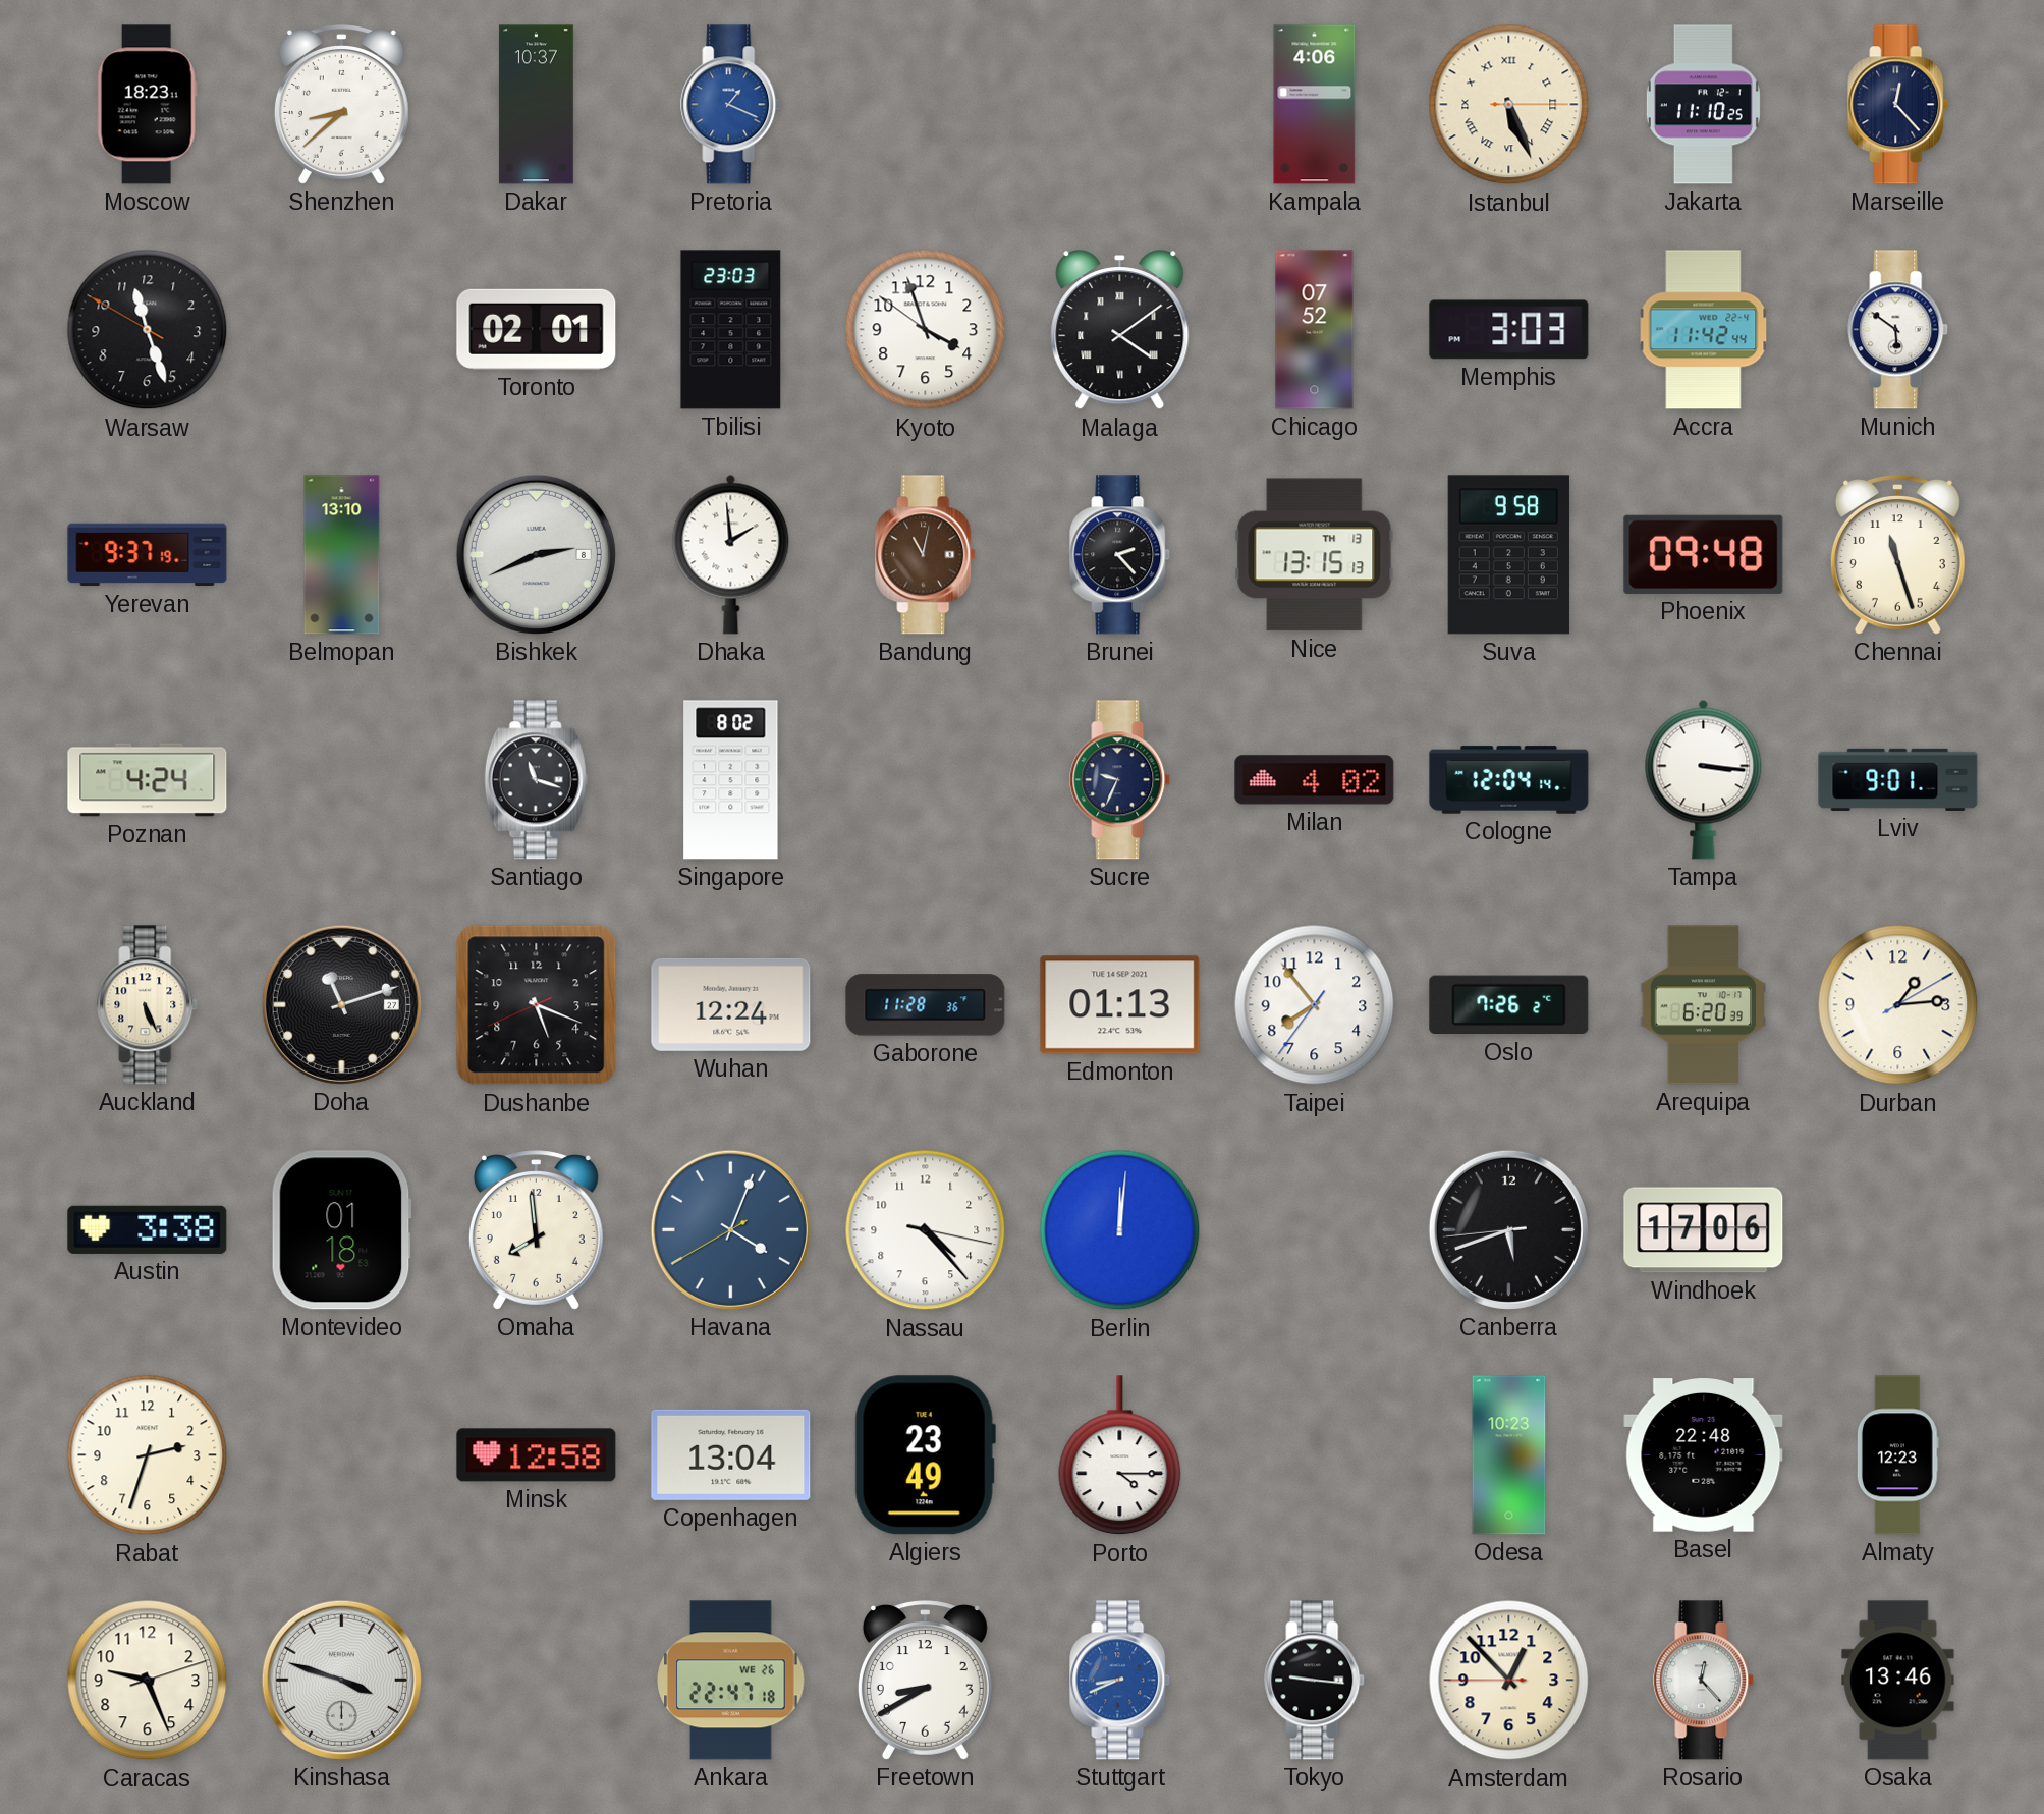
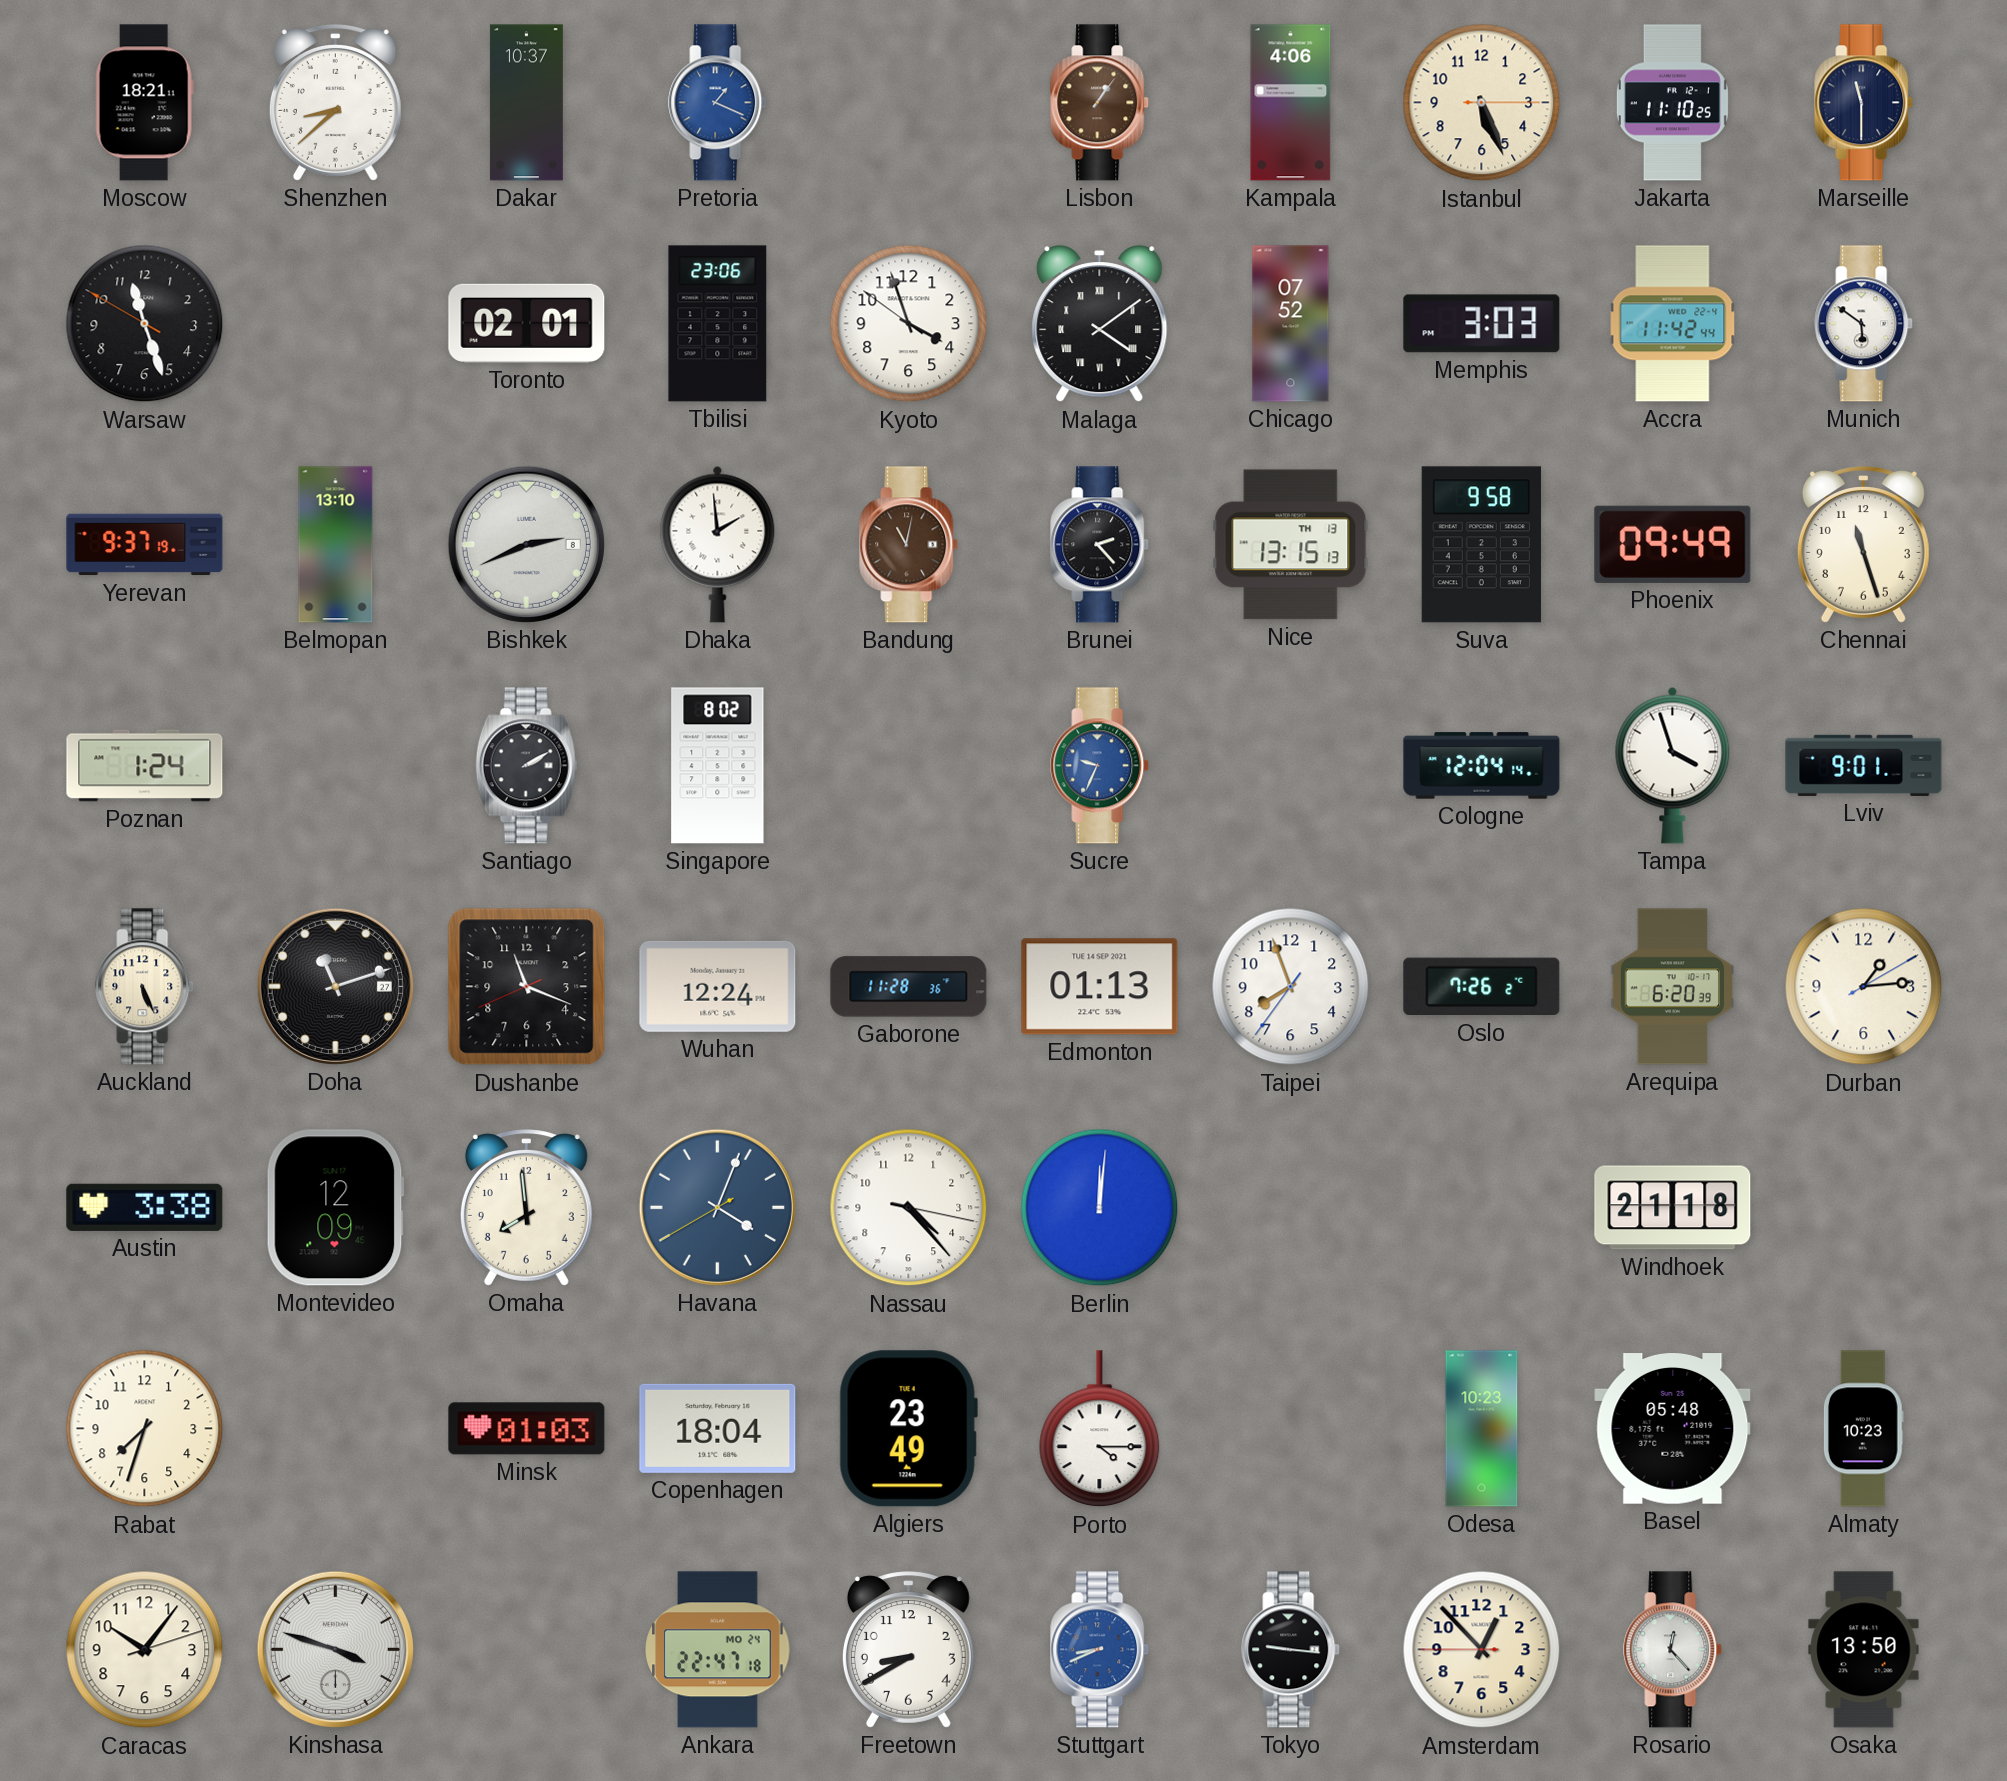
Moscow: 18:23 -> 18:21 (144, 103)
Lisbon: none -> 1:06 (1100, 103)
Istanbul numerals: Roman -> Arabic (1482, 103)
Marseille: 12:23 -> 11:30 (1864, 103)
Tbilisi: 23:03 -> 23:06 (718, 324)
Phoenix: 09:48 -> 09:49 (1673, 544)
Poznan: 4:24 -> 1:24 (145, 766)
Santiago: 11:18 -> 2:10 (527, 766)
Sucre dial: navy -> blue (1100, 766)
Milan: 4:02 -> none (1315, 780)
Tampa: 3:16 -> 3:57 (1673, 765)
Dushanbe: 5:18 -> 11:18 (527, 987)
Taipei: 7:53 -> 7:56 (1291, 987)
Montevideo: 01:18 -> 12:09 (335, 1208)
Canberra: 5:41 -> none (1508, 1229)
Windhoek: 17:06 -> 21:18 (1673, 1208)
Rabat: 2:33 -> 7:33 (145, 1429)
Minsk: 12:58 -> 01:03 (527, 1429)
Copenhagen: 13:04 -> 18:04 (718, 1428)
Basel: 22:48 -> 05:48 (1673, 1429)
Almaty: 12:23 -> 10:23 (1863, 1429)
Caracas: 9:26 -> 10:06 (145, 1650)
Ankara date: WE 26 -> MO 24 (718, 1650)
Osaka: 13:46 -> 13:50 (1864, 1650)
